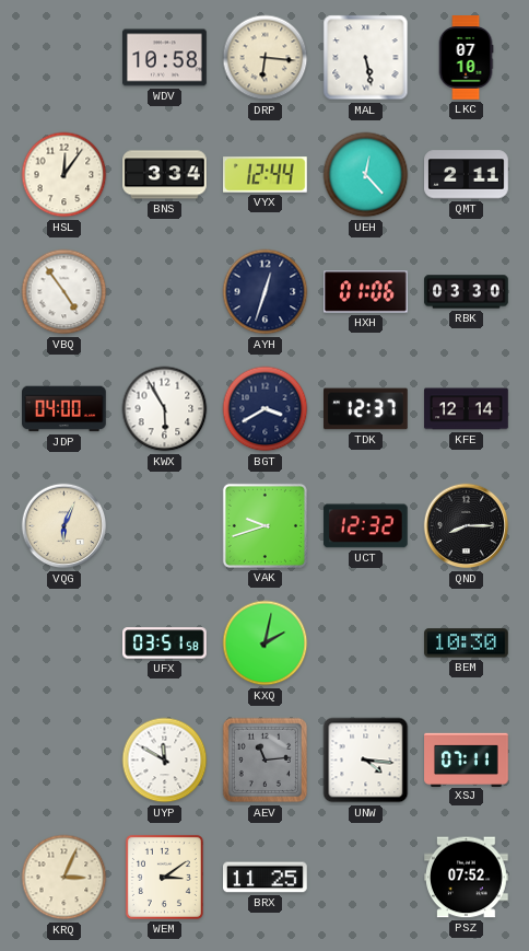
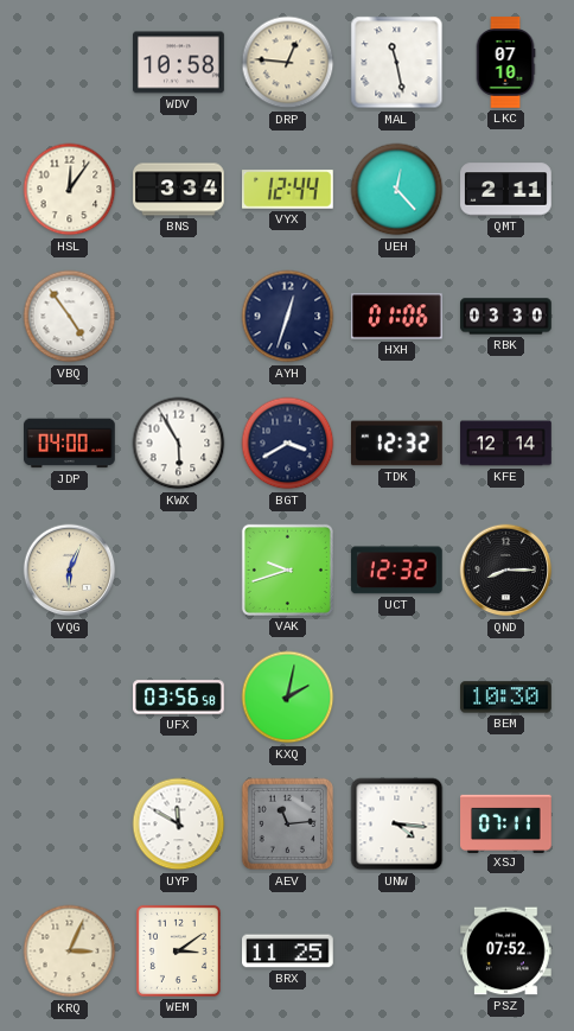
DRP: 6:16 -> 12:46 (288, 63)
MAL: 5:28 -> 11:28 (397, 63)
TDK: 12:37 -> 12:32 (397, 444)
UFX: 03:51 -> 03:56 (179, 698)
